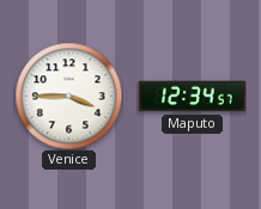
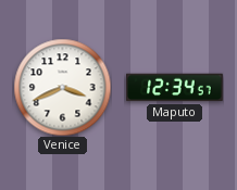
Venice: 3:45 -> 3:41 (62, 87)
